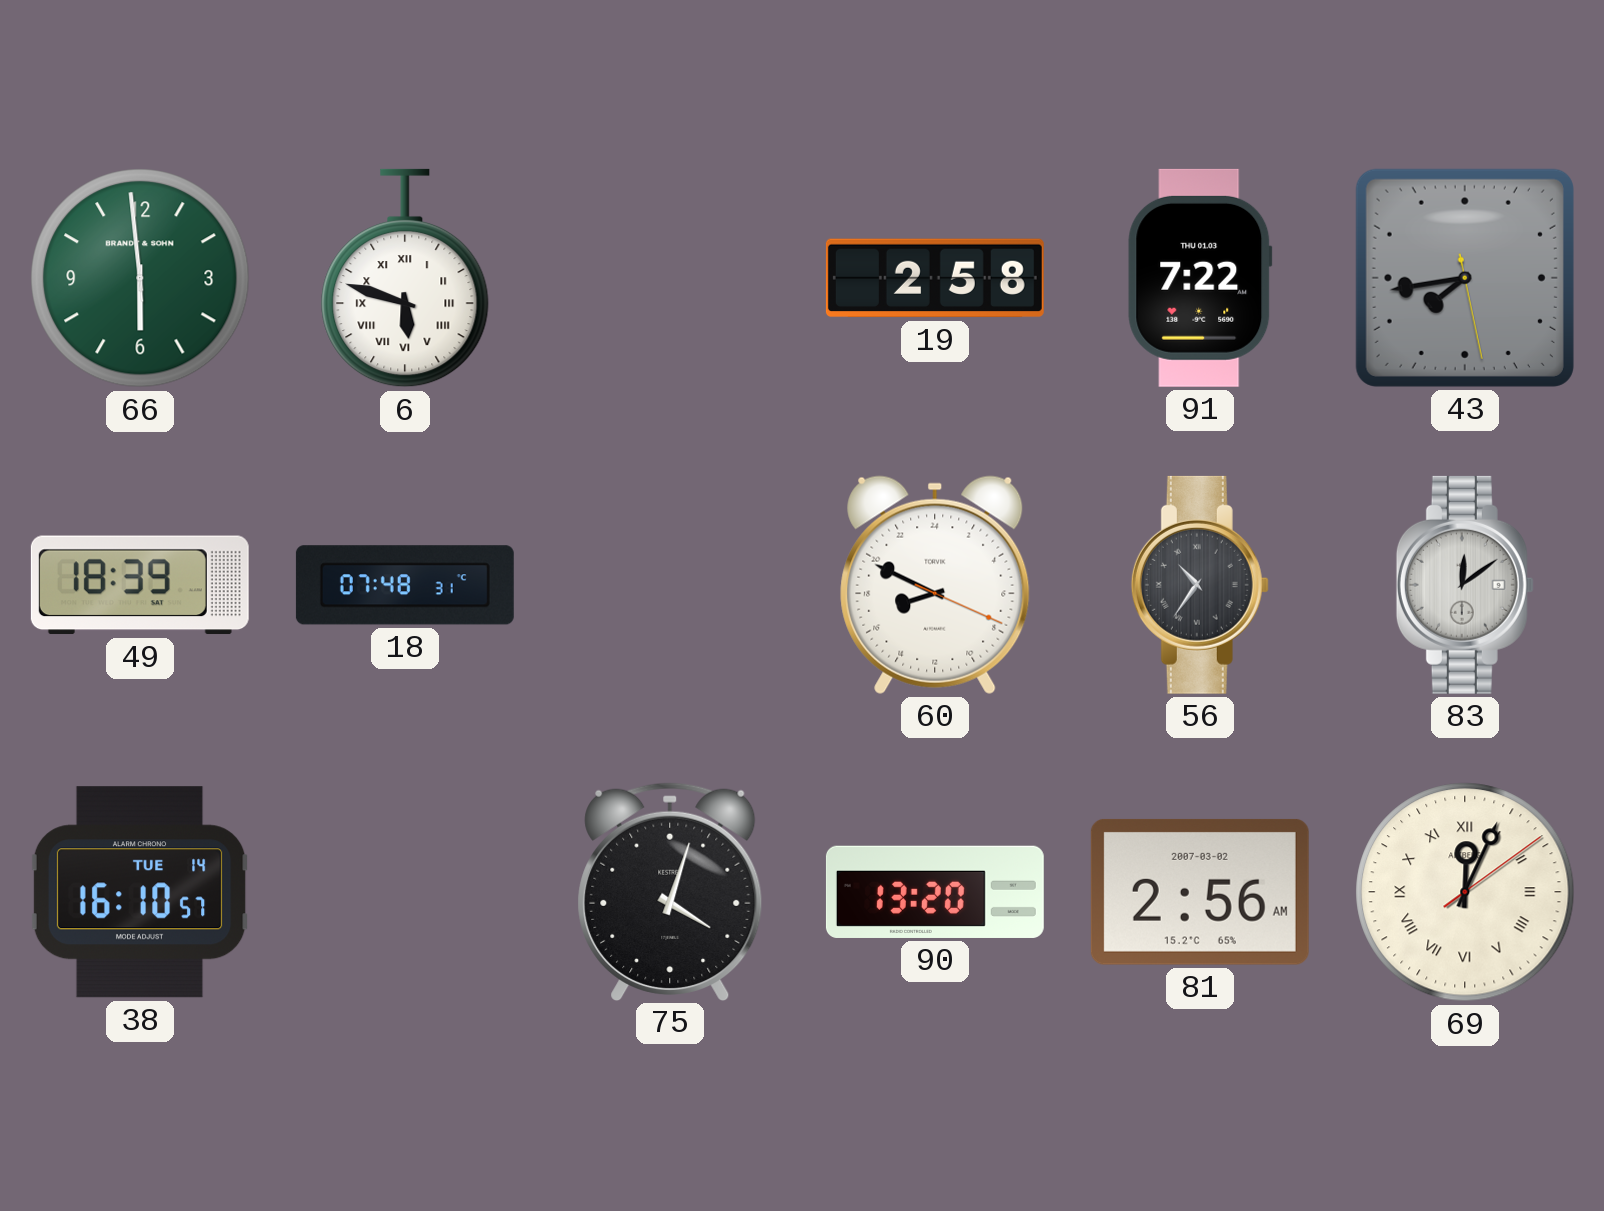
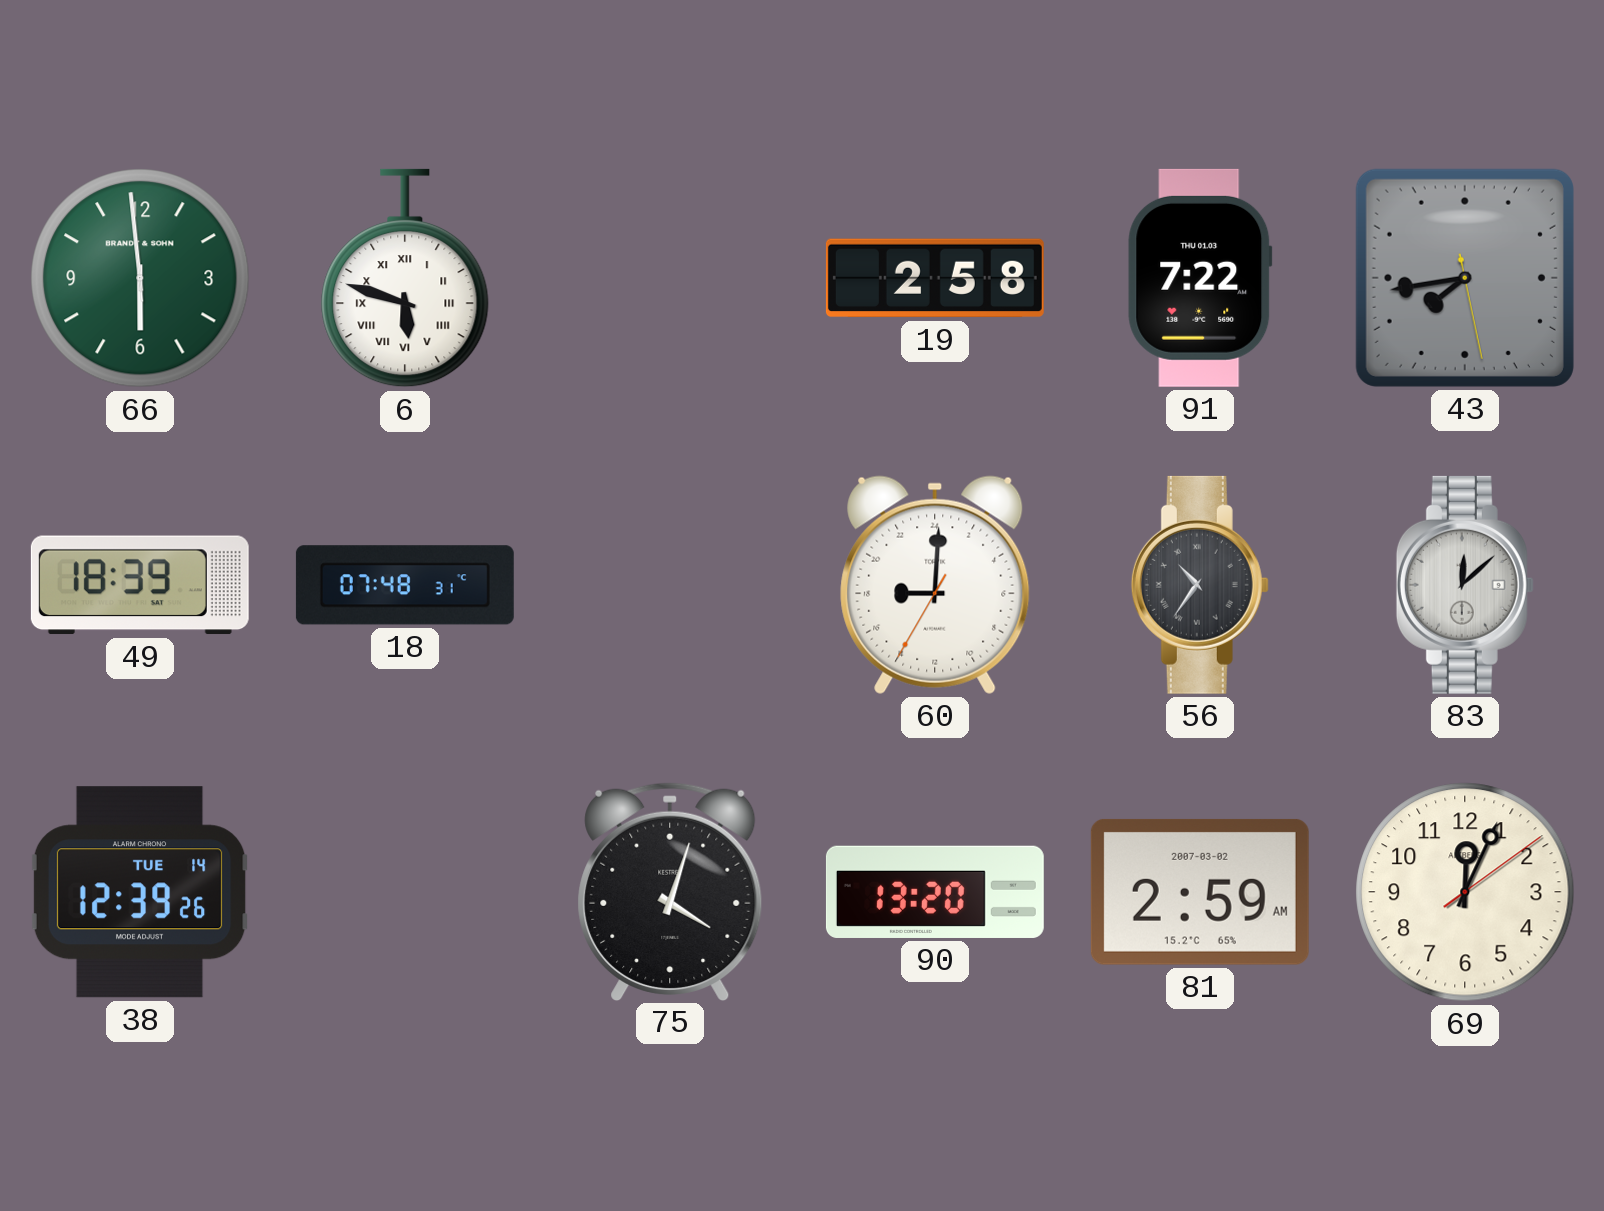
60: 16:49 -> 18:00 (935, 585)
83: 12:09 -> 12:08 (1465, 585)
38: 16:10 -> 12:39 (140, 892)
81: 2:56 -> 2:59 (1200, 892)
69 numerals: Roman -> Arabic (1465, 892)
